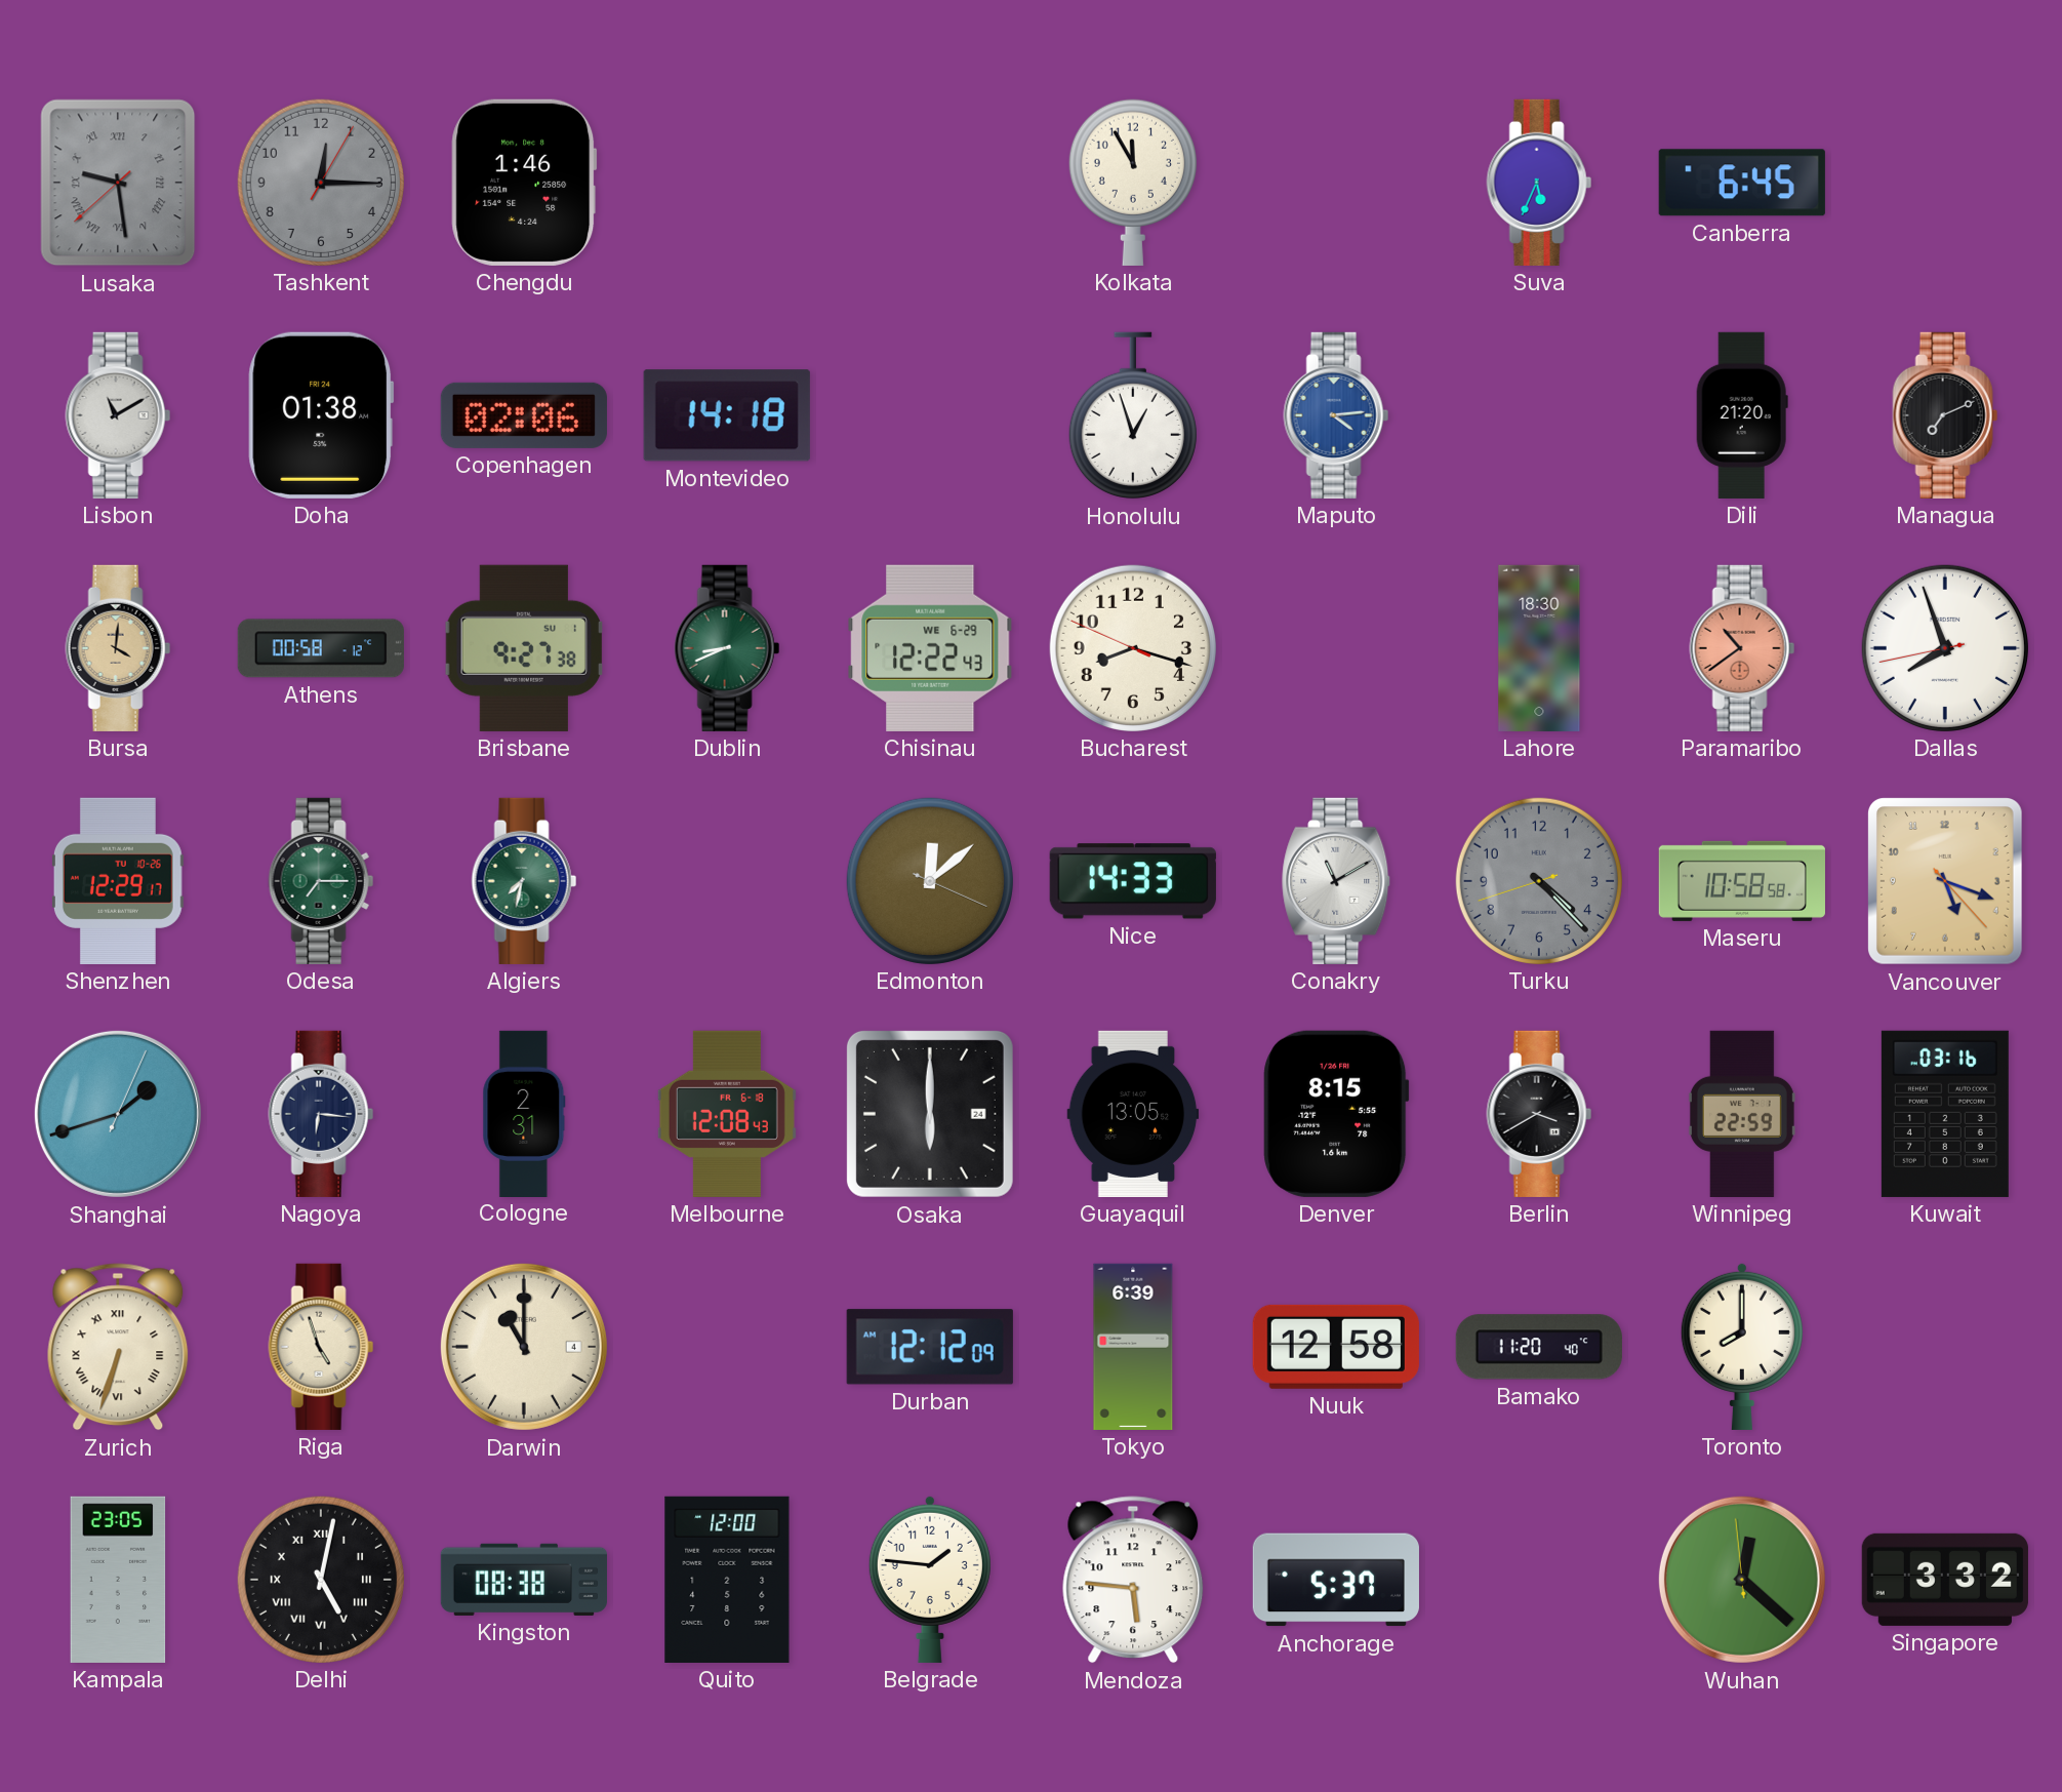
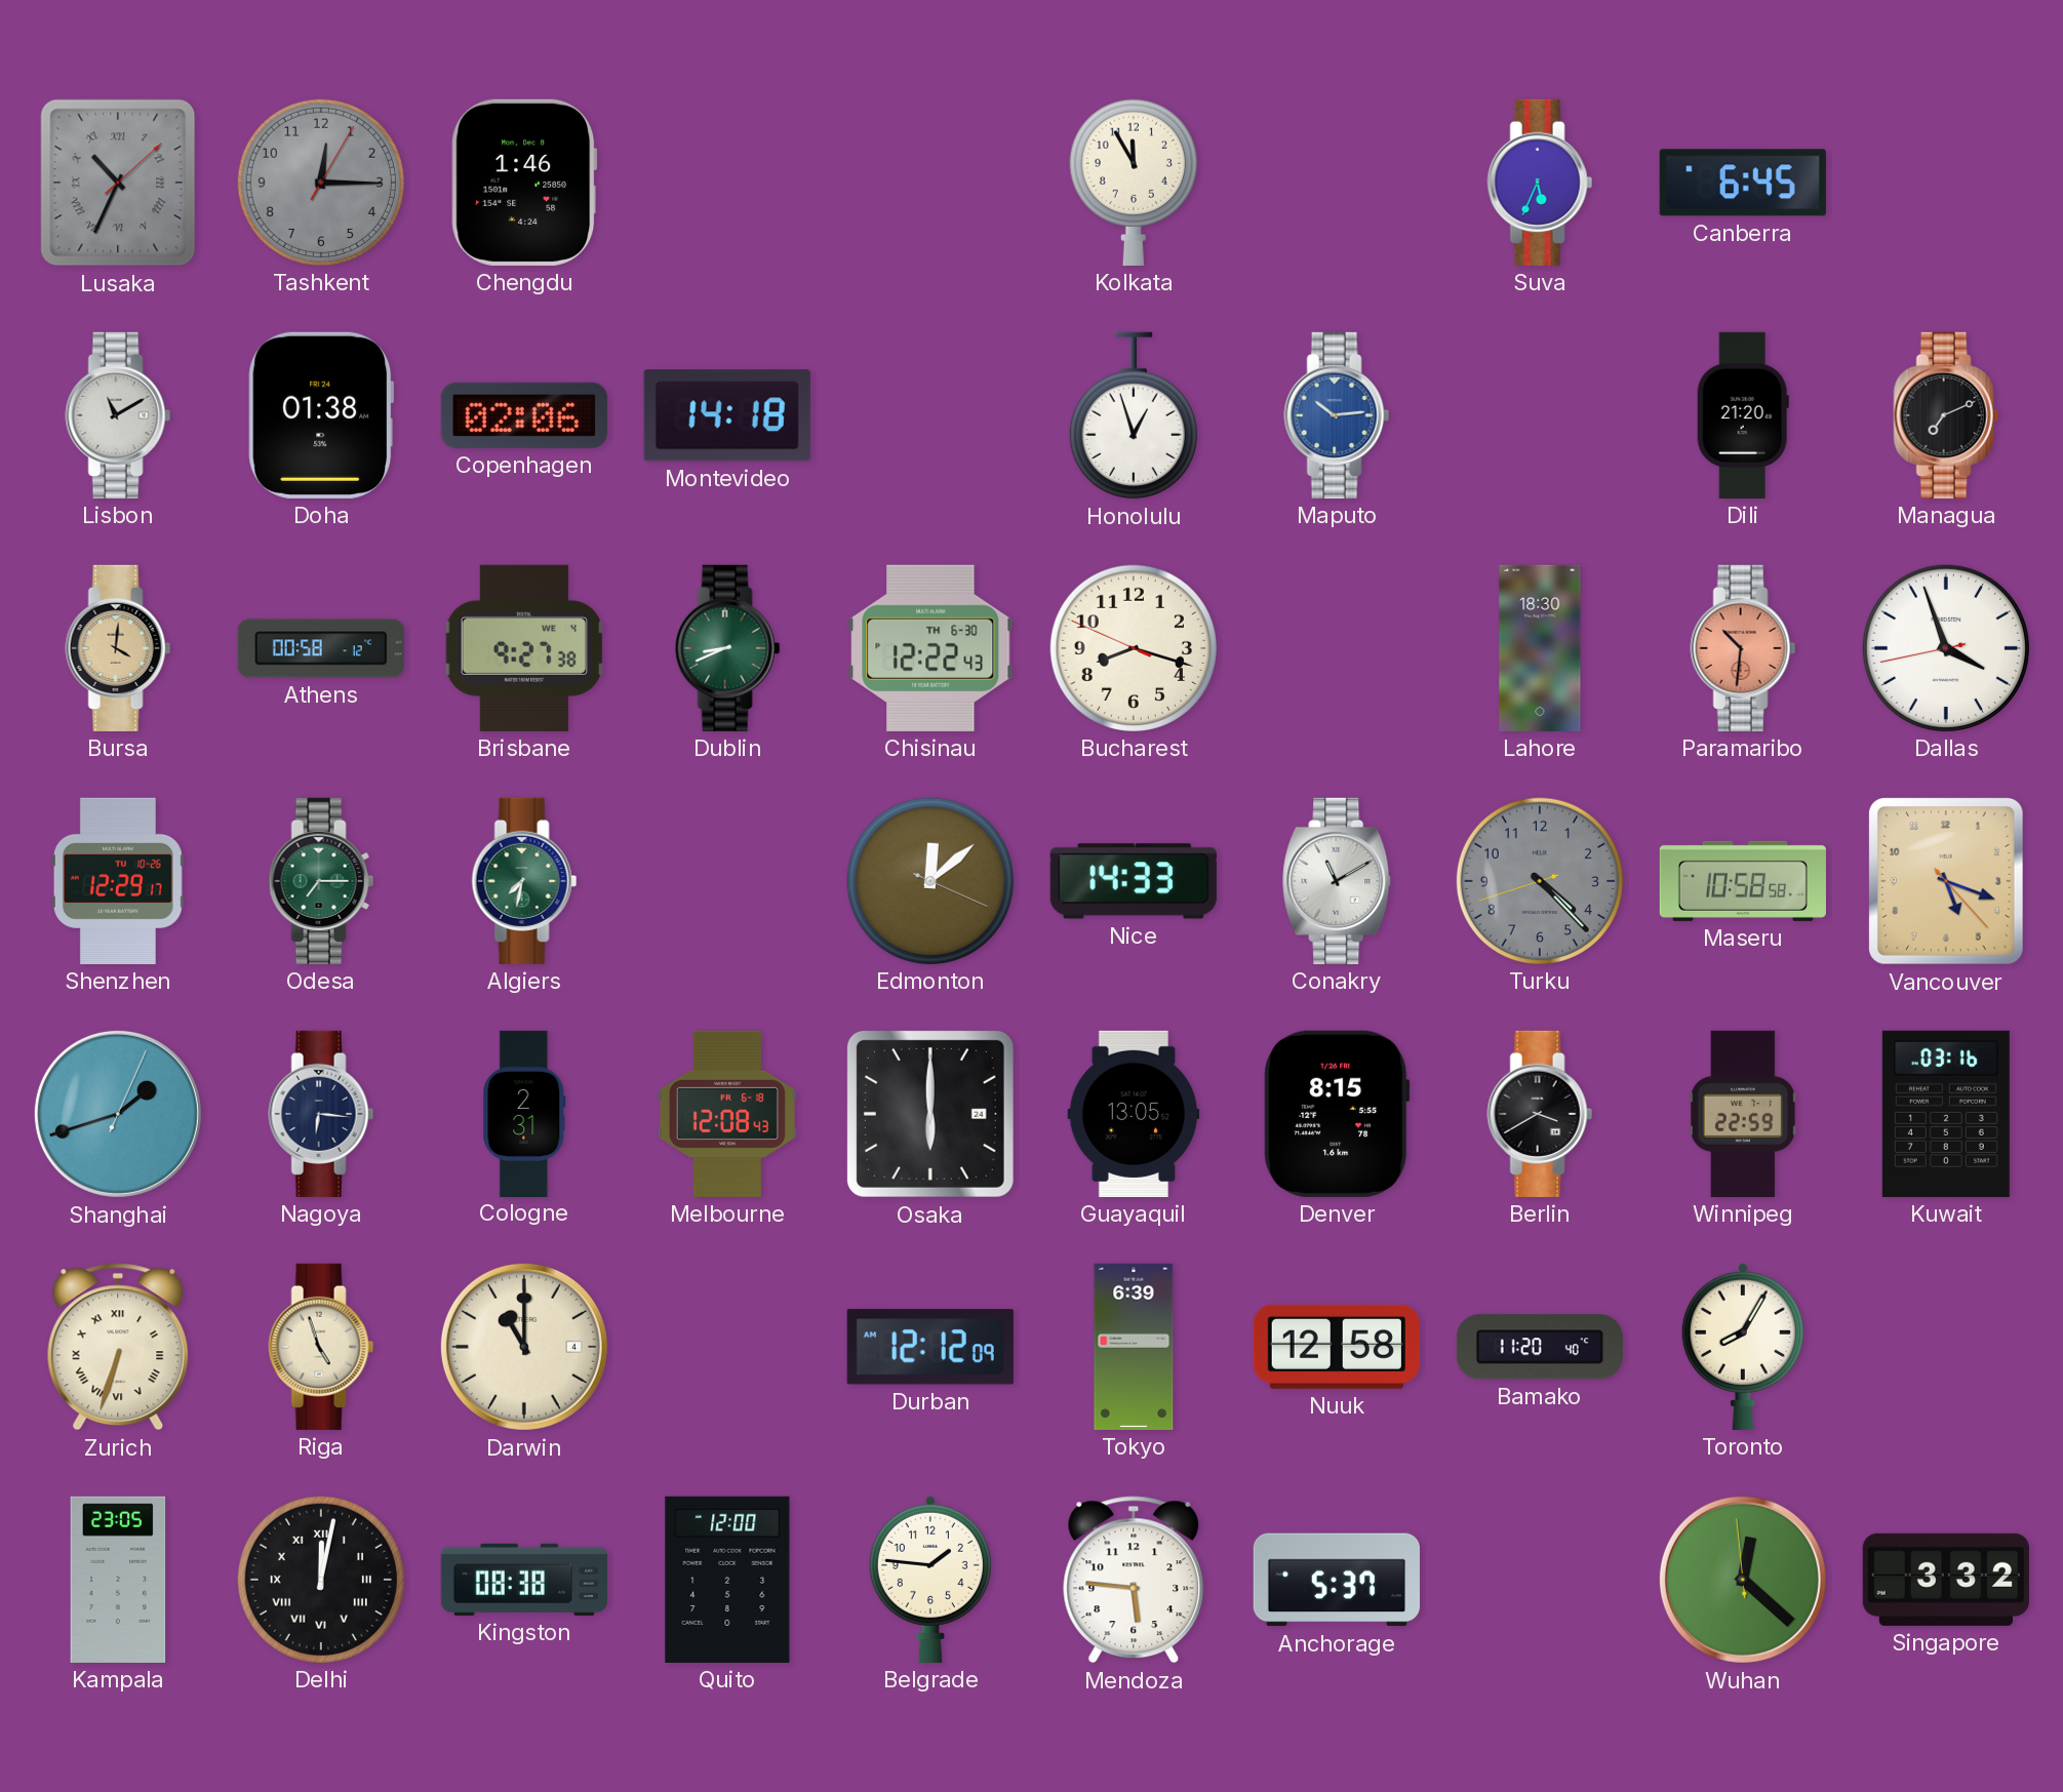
Lusaka: 9:28 -> 10:34 (118, 183)
Maputo: 4:14 -> 10:14 (1337, 415)
Brisbane date: SU 1 -> WE 4 (523, 648)
Chisinau date: WE 6-29 -> TH 6-30 (930, 648)
Paramaribo: 10:39 -> 10:31 (1743, 648)
Dallas: 7:56 -> 3:56 (1946, 648)
Toronto: 8:00 -> 8:05 (1743, 1346)
Delhi: 5:02 -> 12:02 (321, 1580)
